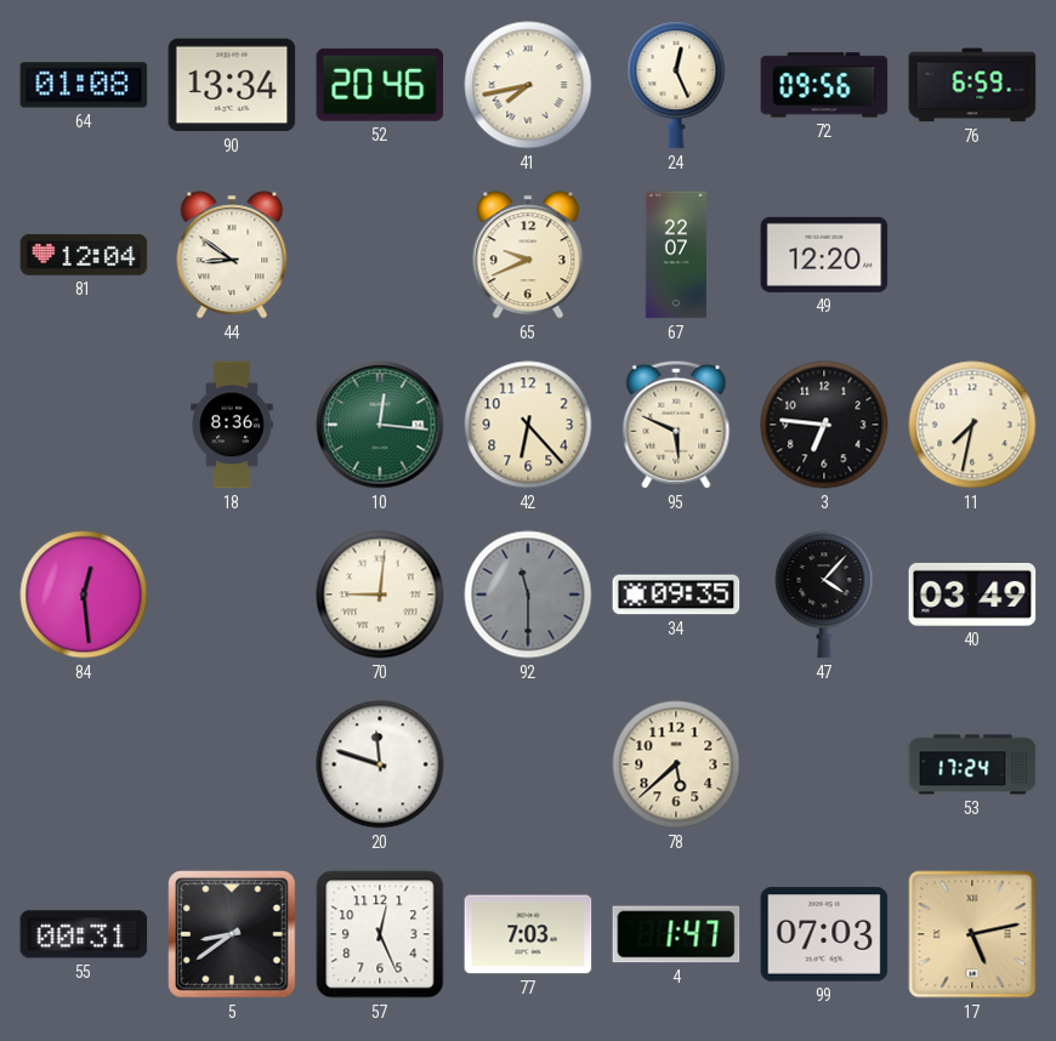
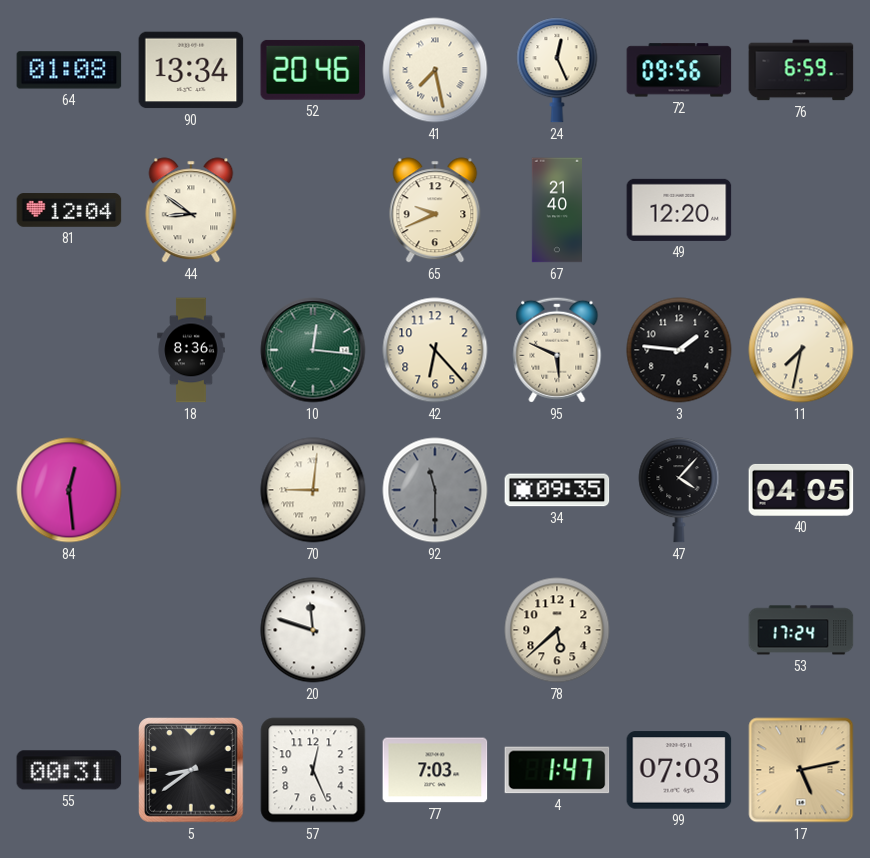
41: 7:43 -> 7:28 (435, 70)
67: 22:07 -> 21:40 (556, 210)
3: 6:46 -> 1:46 (679, 350)
40: 03:49 -> 04:05 (801, 490)
